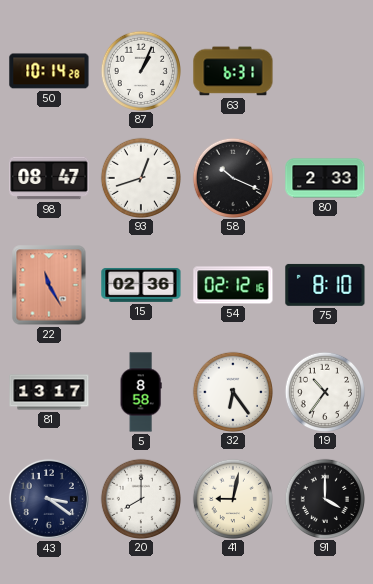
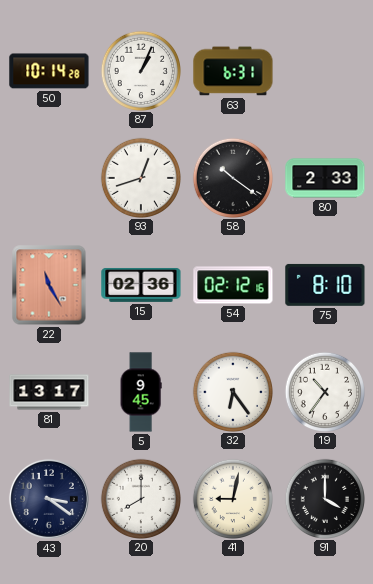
98: 08:47 -> none (49, 178)
58: 10:19 -> 10:21 (232, 177)
5: 8:58 -> 9:45 (141, 392)
